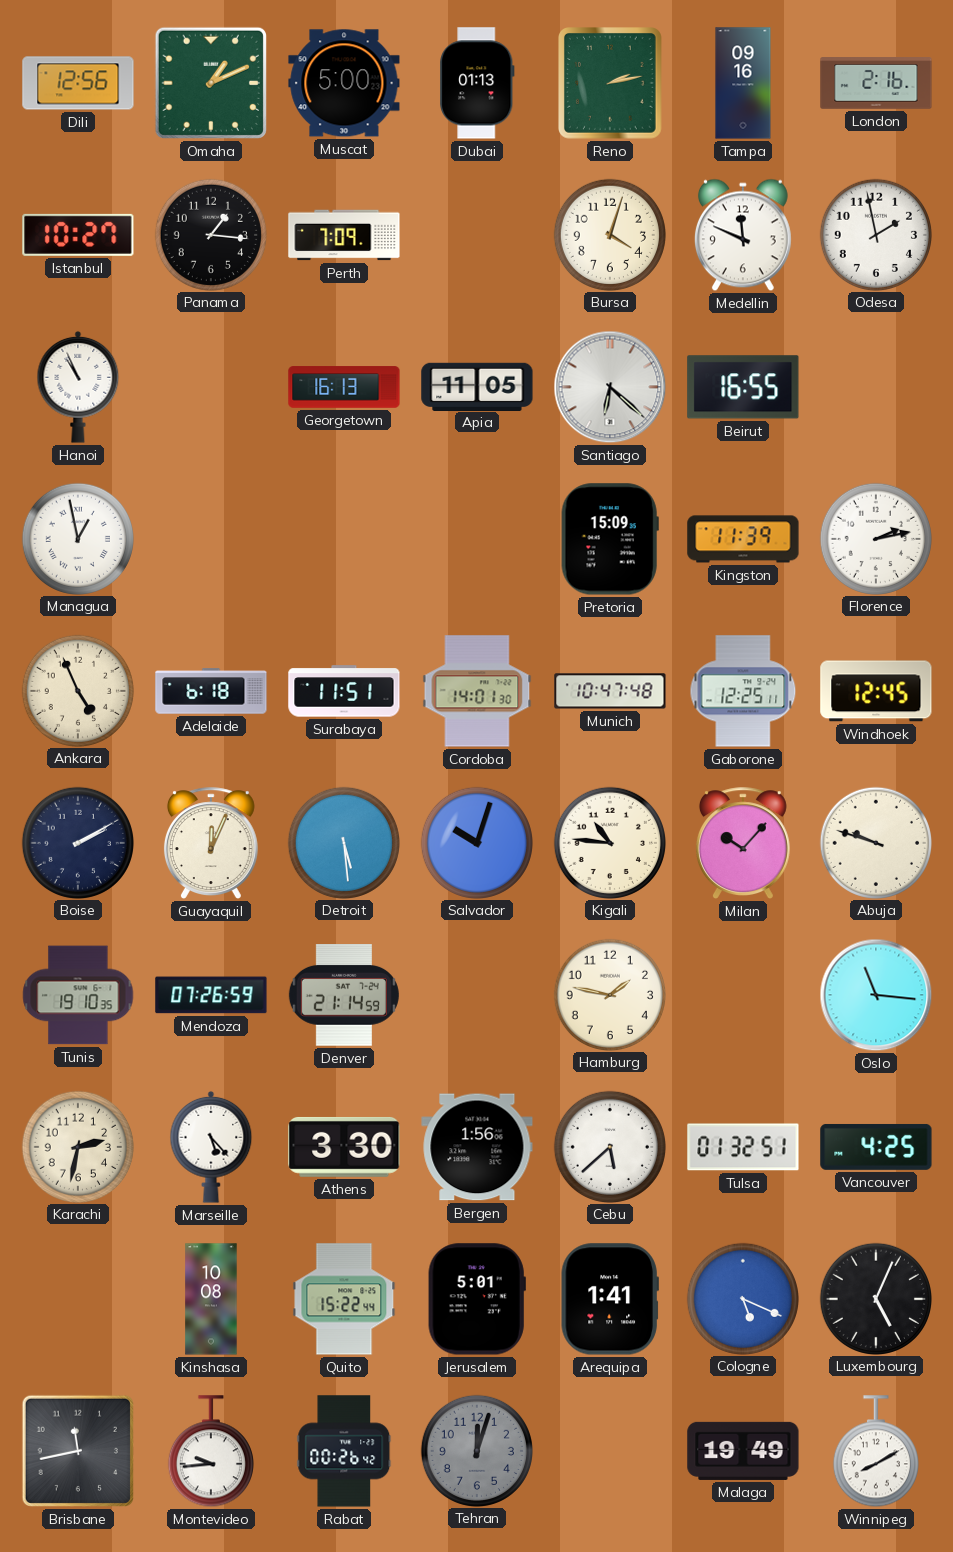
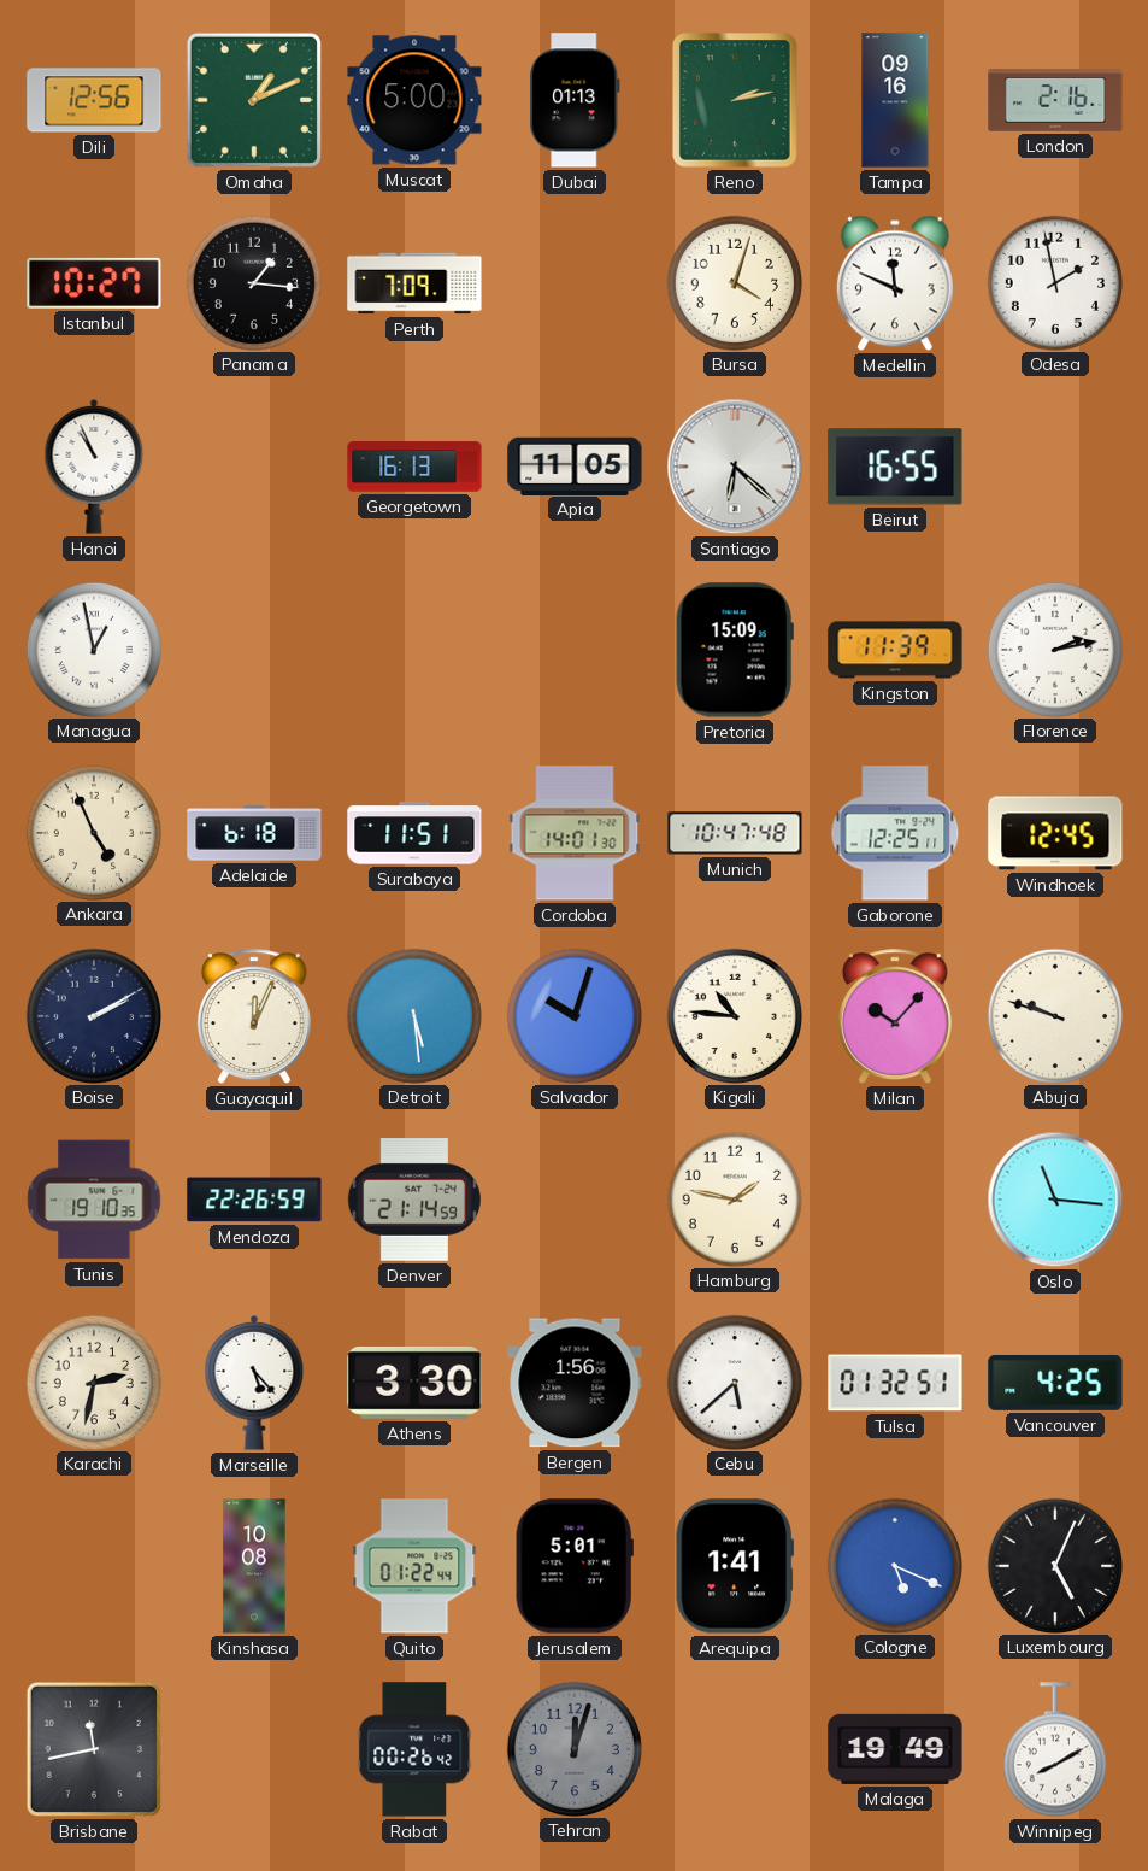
Mendoza: 07:26 -> 22:26 (254, 1200)
Quito: 15:22 -> 01:22 (414, 1566)
Montevideo: 9:44 -> none (211, 1452)
